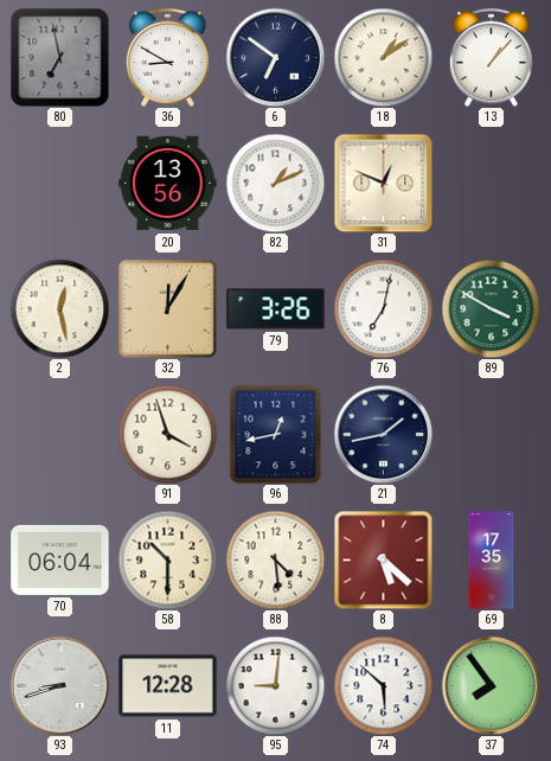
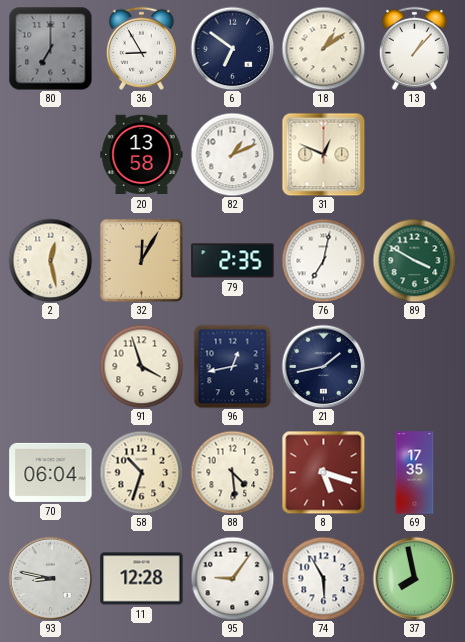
80: 6:58 -> 7:00 (50, 48)
36: 8:50 -> 8:55 (141, 48)
20: 13:56 -> 13:58 (142, 155)
79: 3:26 -> 2:35 (233, 261)
58: 10:30 -> 10:33 (141, 472)
8: 5:22 -> 5:18 (323, 472)
93: 8:42 -> 8:47 (50, 578)
95: 9:01 -> 9:06 (232, 578)
74: 5:52 -> 5:55 (323, 578)
37: 7:54 -> 7:58 (414, 578)
